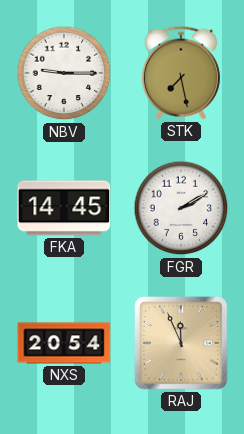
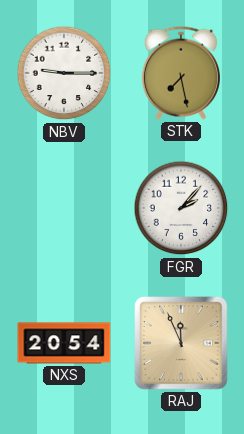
FKA: 14:45 -> none (64, 208)
FGR: 2:10 -> 2:07 (181, 208)
